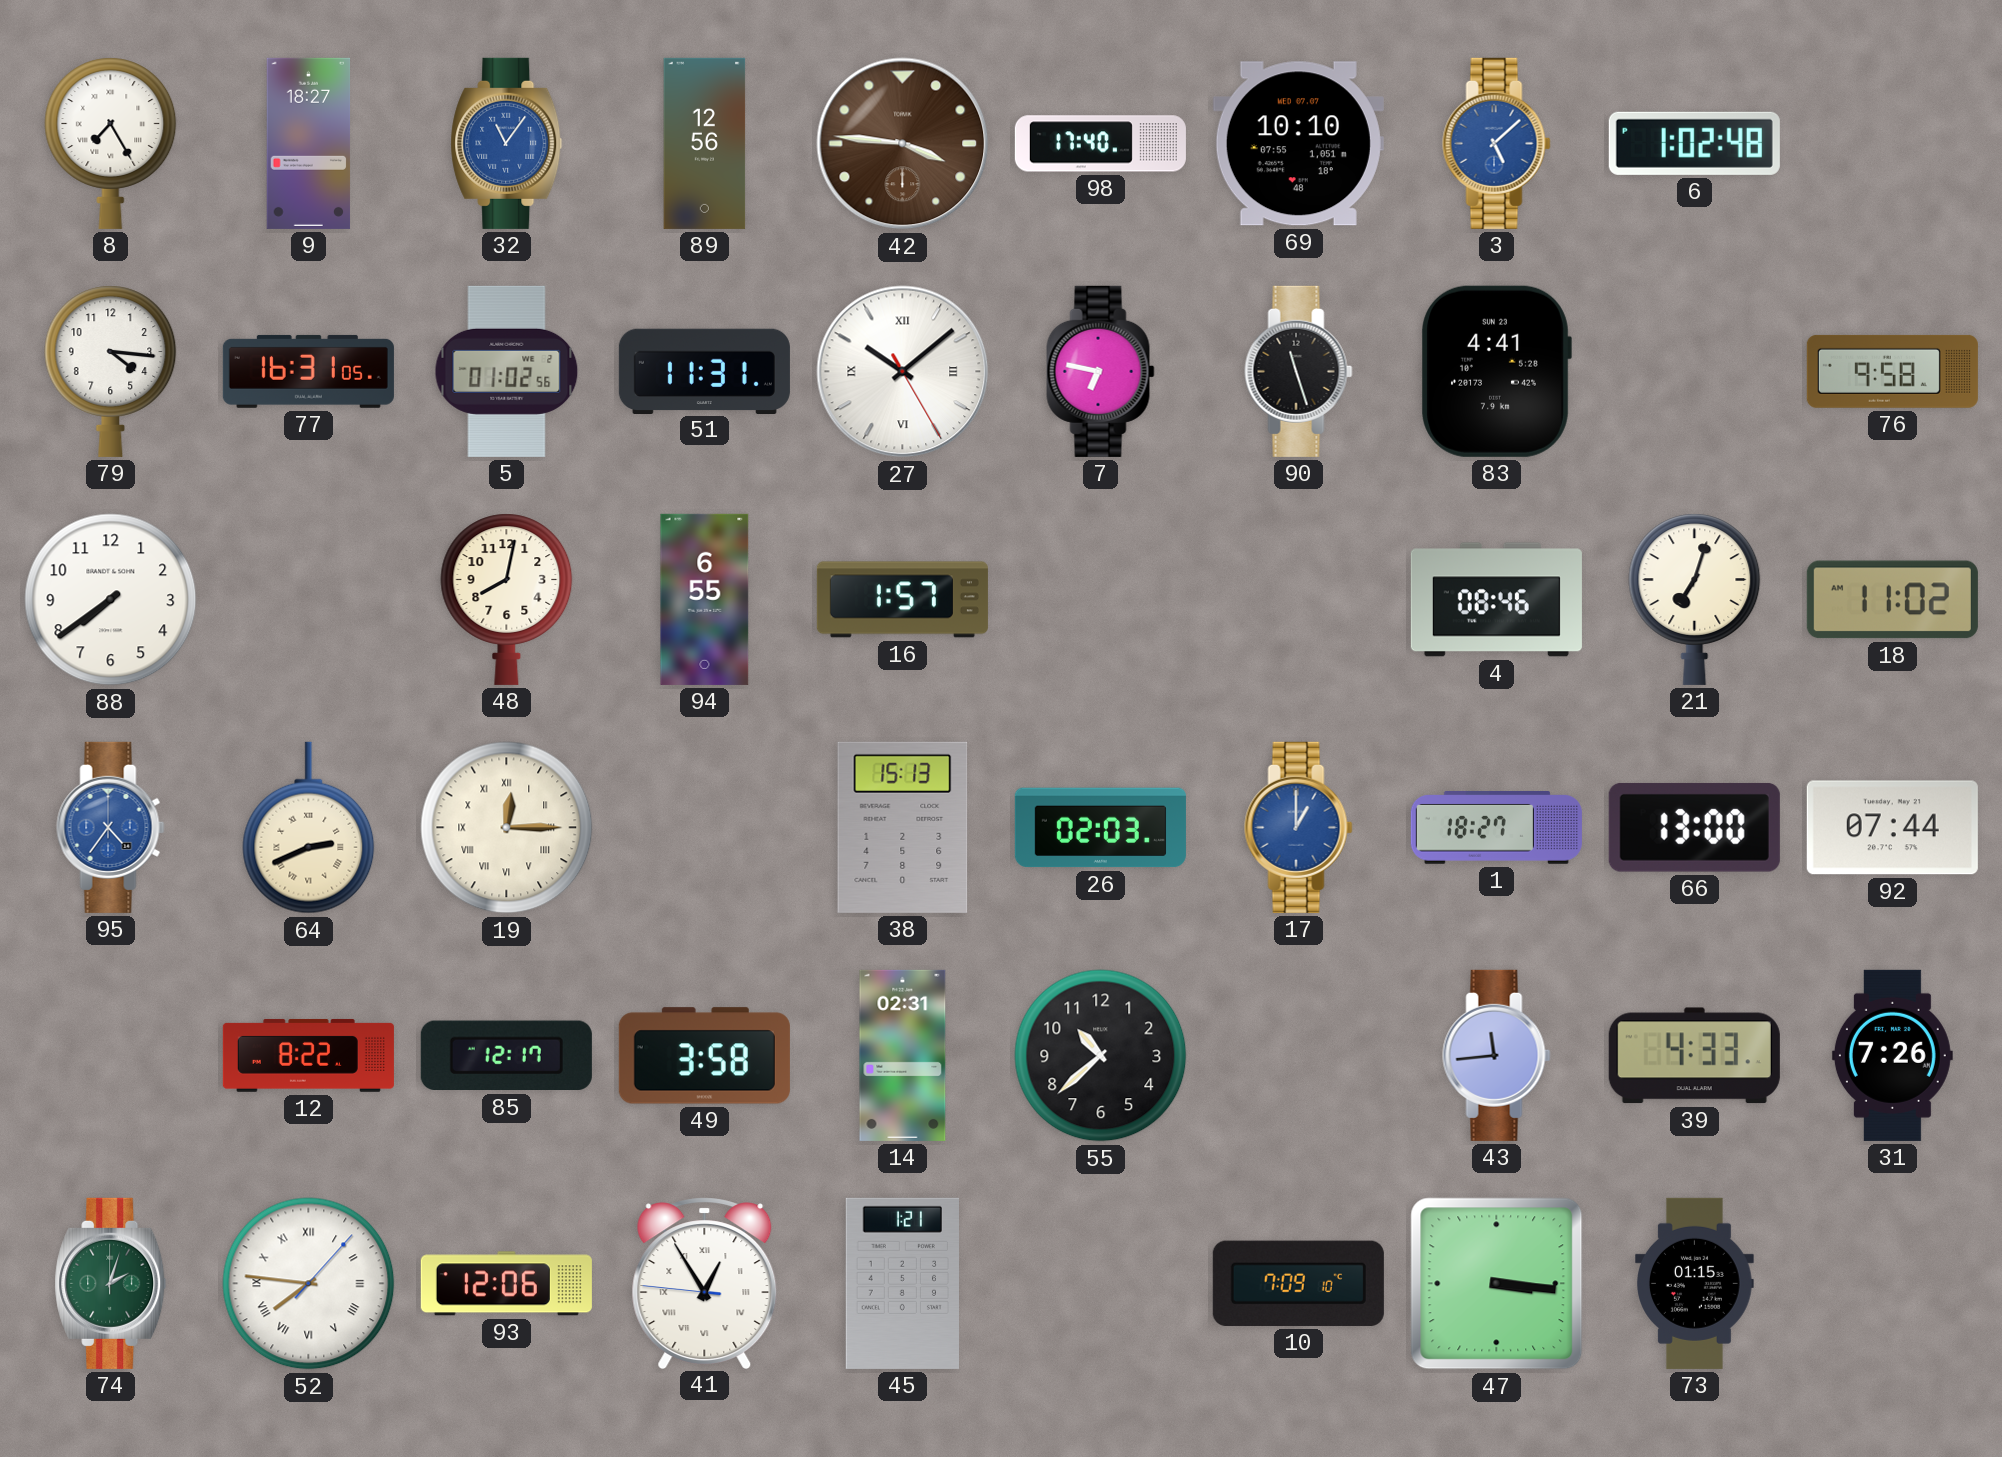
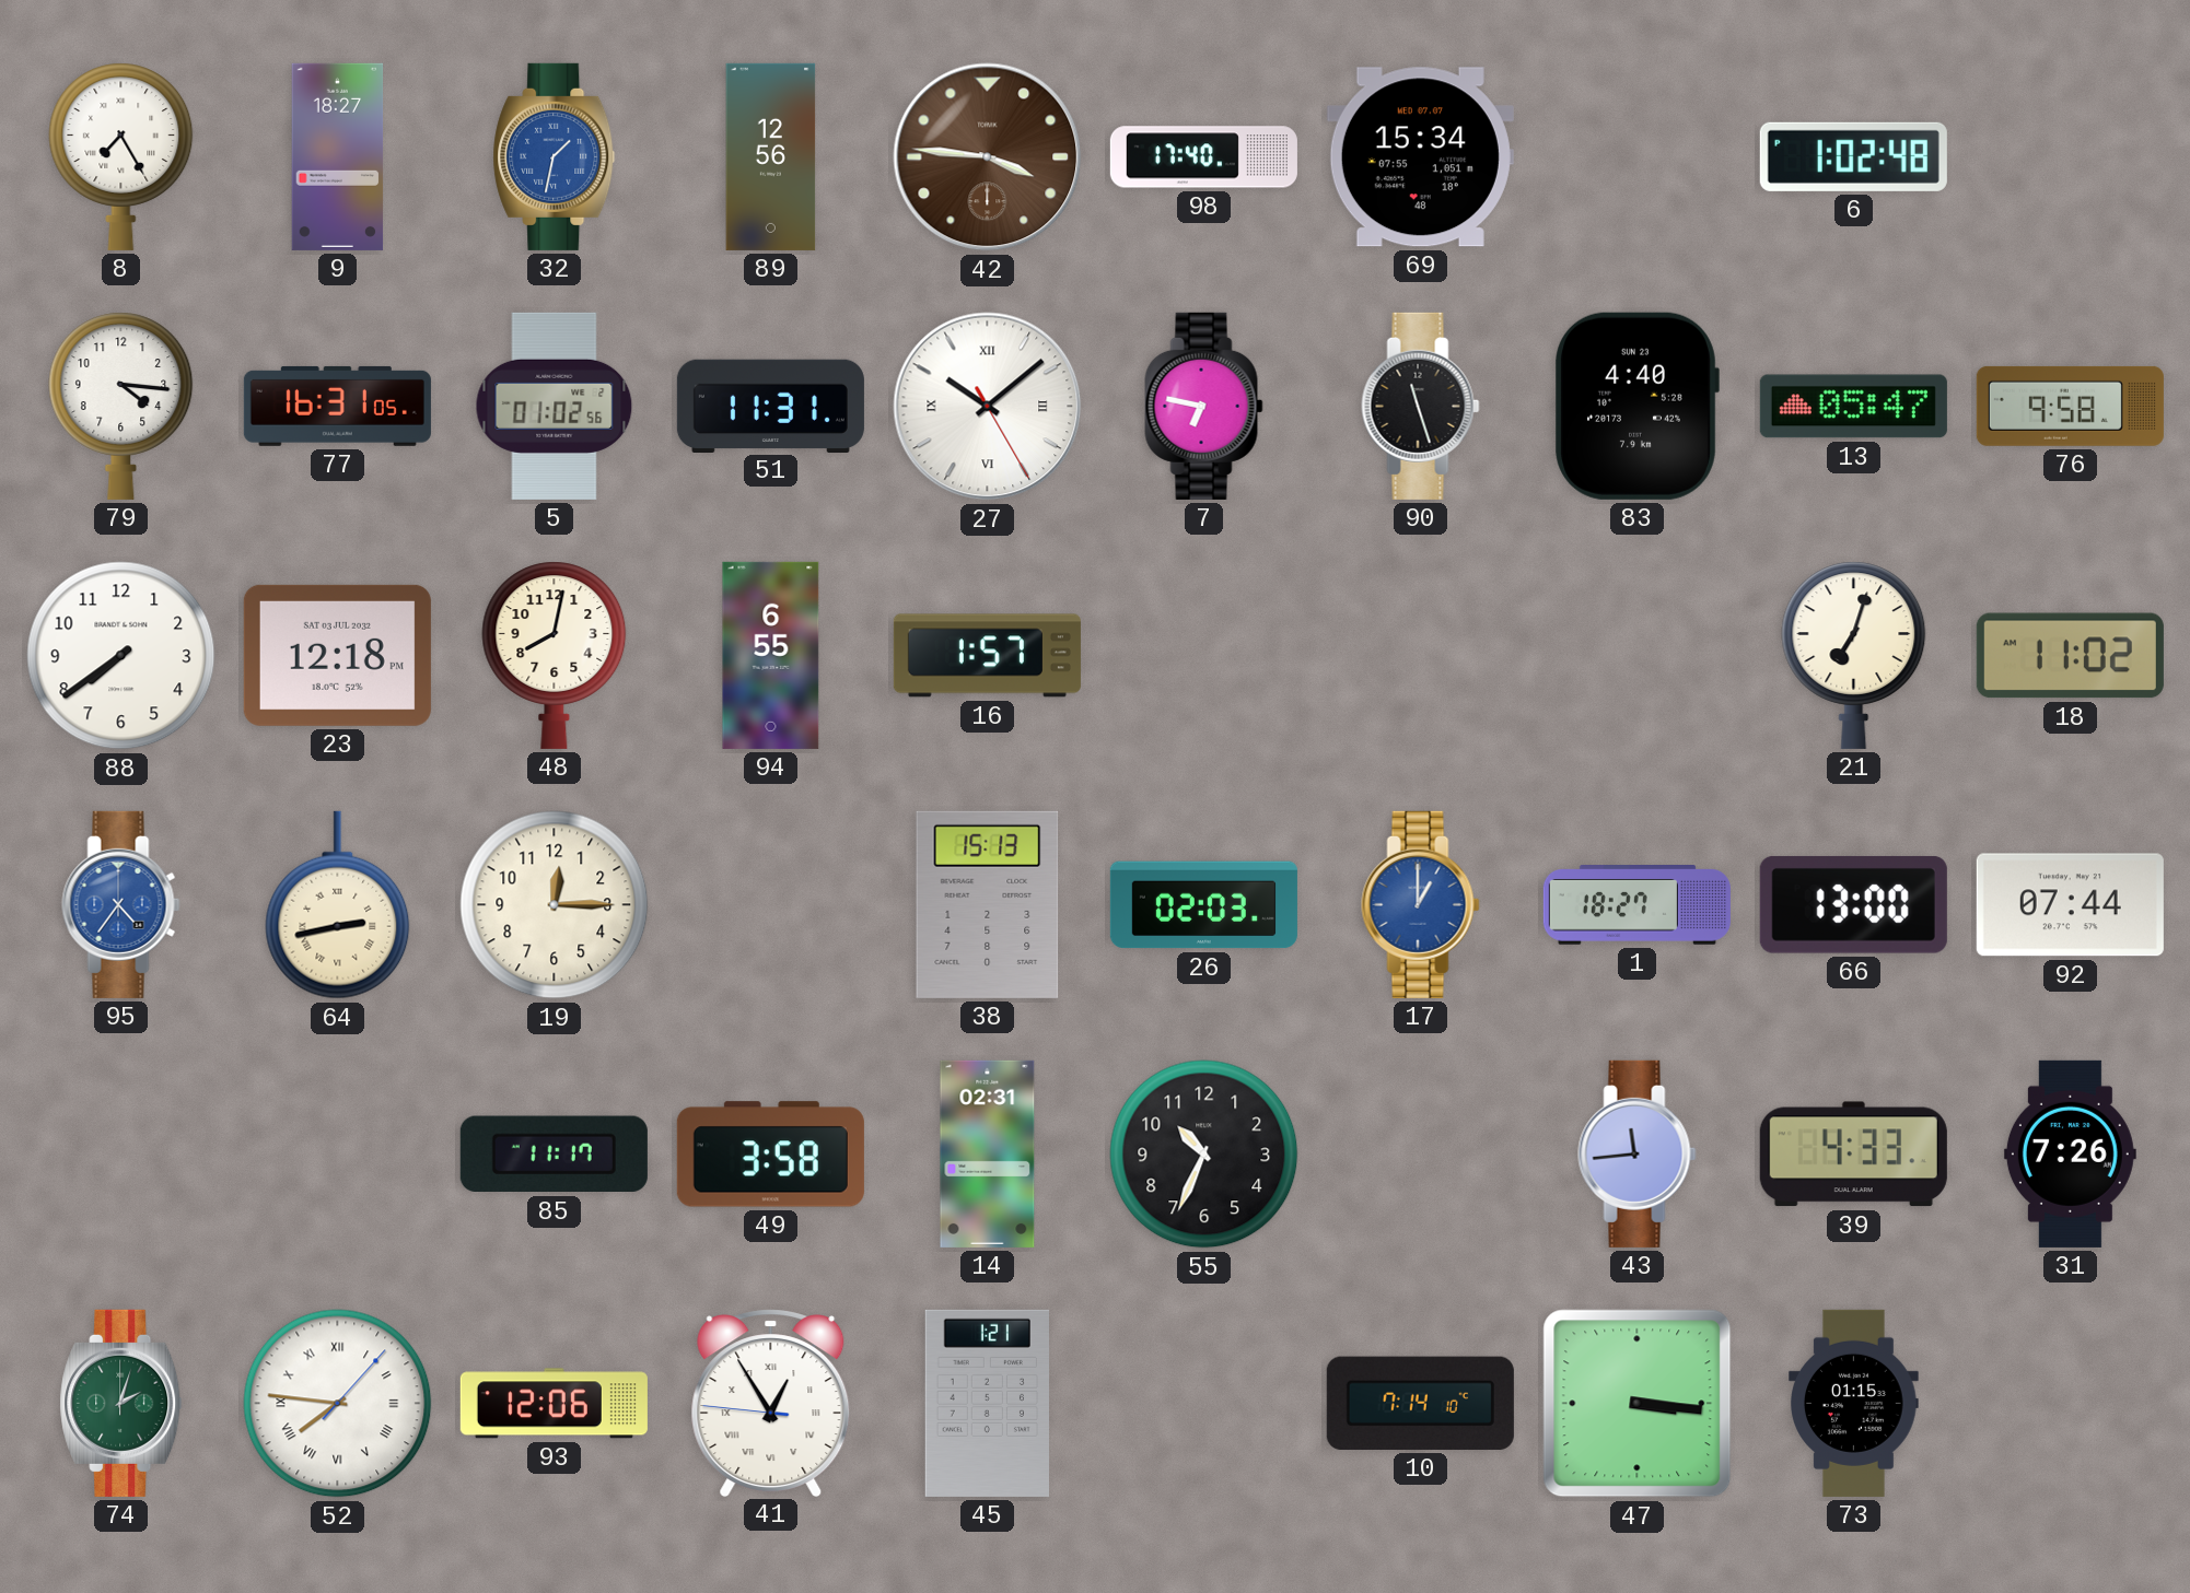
32: 11:06 -> 1:32 (555, 156)
69: 10:10 -> 15:34 (1420, 157)
3: 5:08 -> none (1497, 143)
83: 4:41 -> 4:40 (1636, 406)
13: none -> 05:47 (1853, 407)
23: none -> 12:18 (337, 655)
4: 08:46 -> none (1496, 600)
64: 2:41 -> 2:43 (338, 905)
19 numerals: Roman -> Arabic (555, 905)
12: 8:22 -> none (308, 1055)
85: 12:17 -> 11:17 (554, 1155)
55: 10:38 -> 10:34 (1204, 1155)
10: 7:09 -> 7:14 (1420, 1403)
